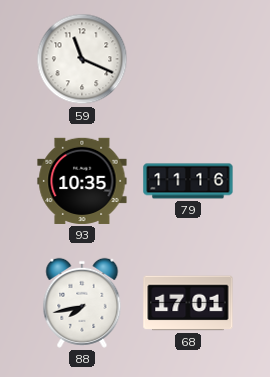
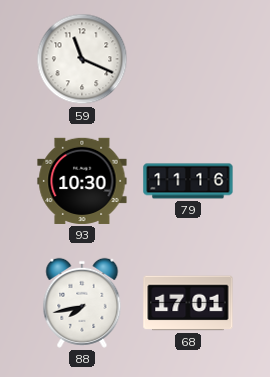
93: 10:35 -> 10:30 (82, 181)
